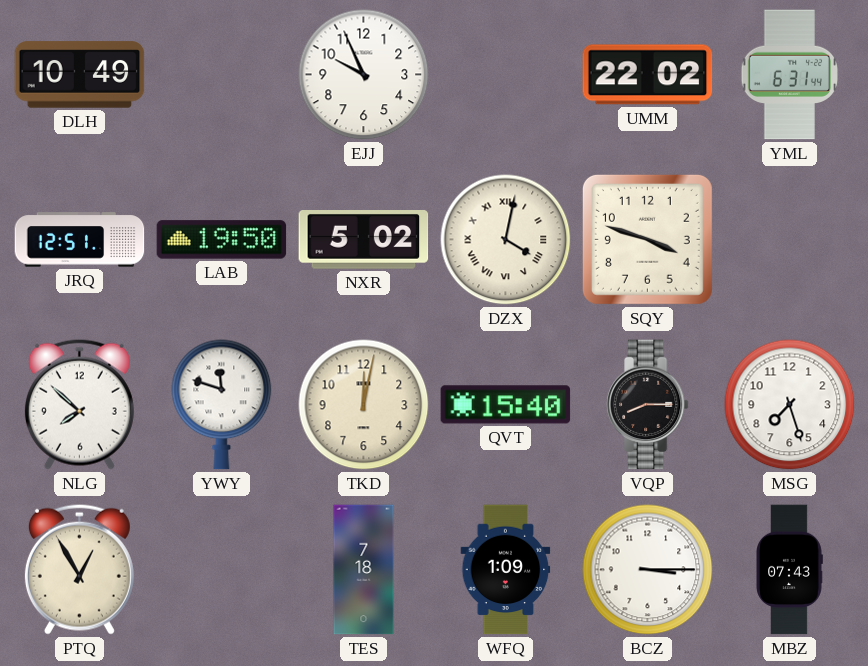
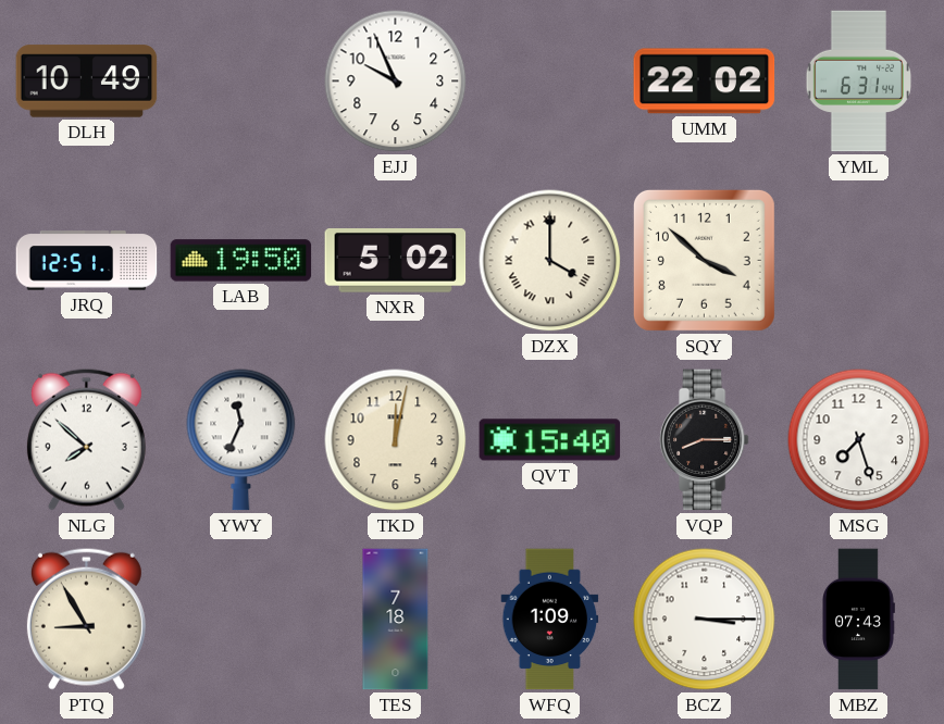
DZX: 4:02 -> 4:00 (550, 261)
SQY: 3:48 -> 3:52 (704, 260)
YWY: 11:48 -> 11:34 (241, 440)
PTQ: 12:55 -> 8:55 (86, 619)
